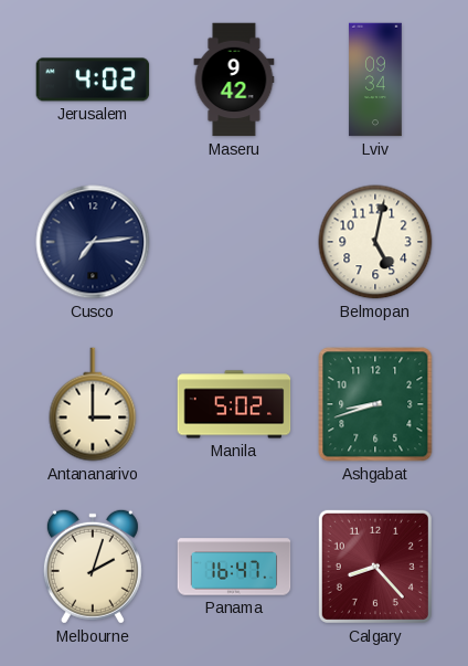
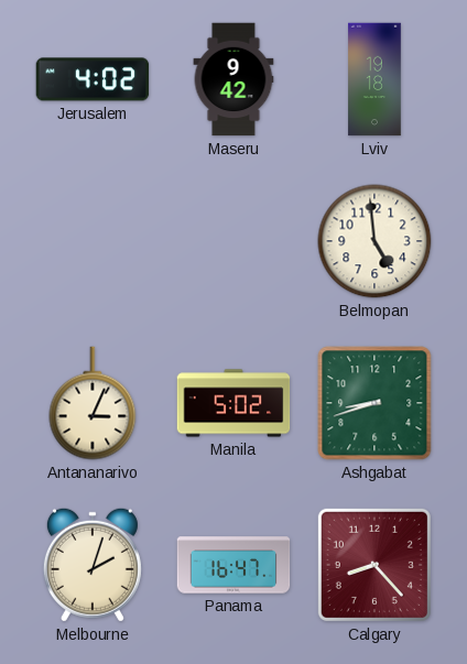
Lviv: 09:34 -> 19:18 (374, 79)
Cusco: 7:14 -> none (93, 242)
Belmopan: 5:02 -> 4:59 (374, 241)
Antananarivo: 3:00 -> 3:04 (93, 403)
